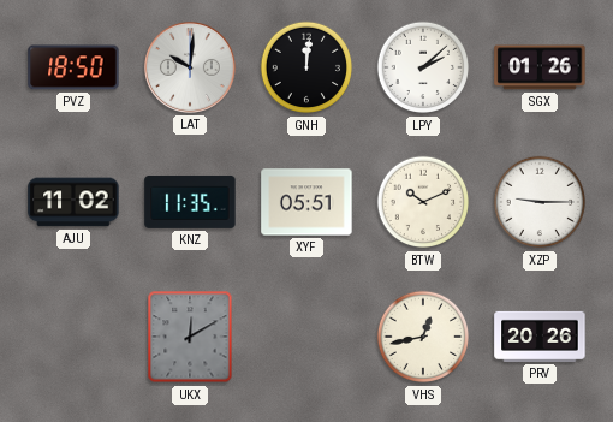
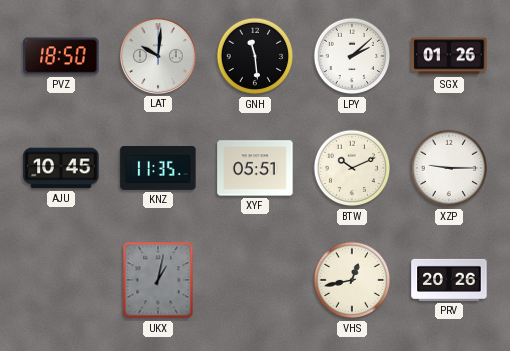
GNH: 12:01 -> 11:29 (255, 56)
AJU: 11:02 -> 10:45 (61, 168)
UKX: 12:10 -> 1:02 (158, 280)
